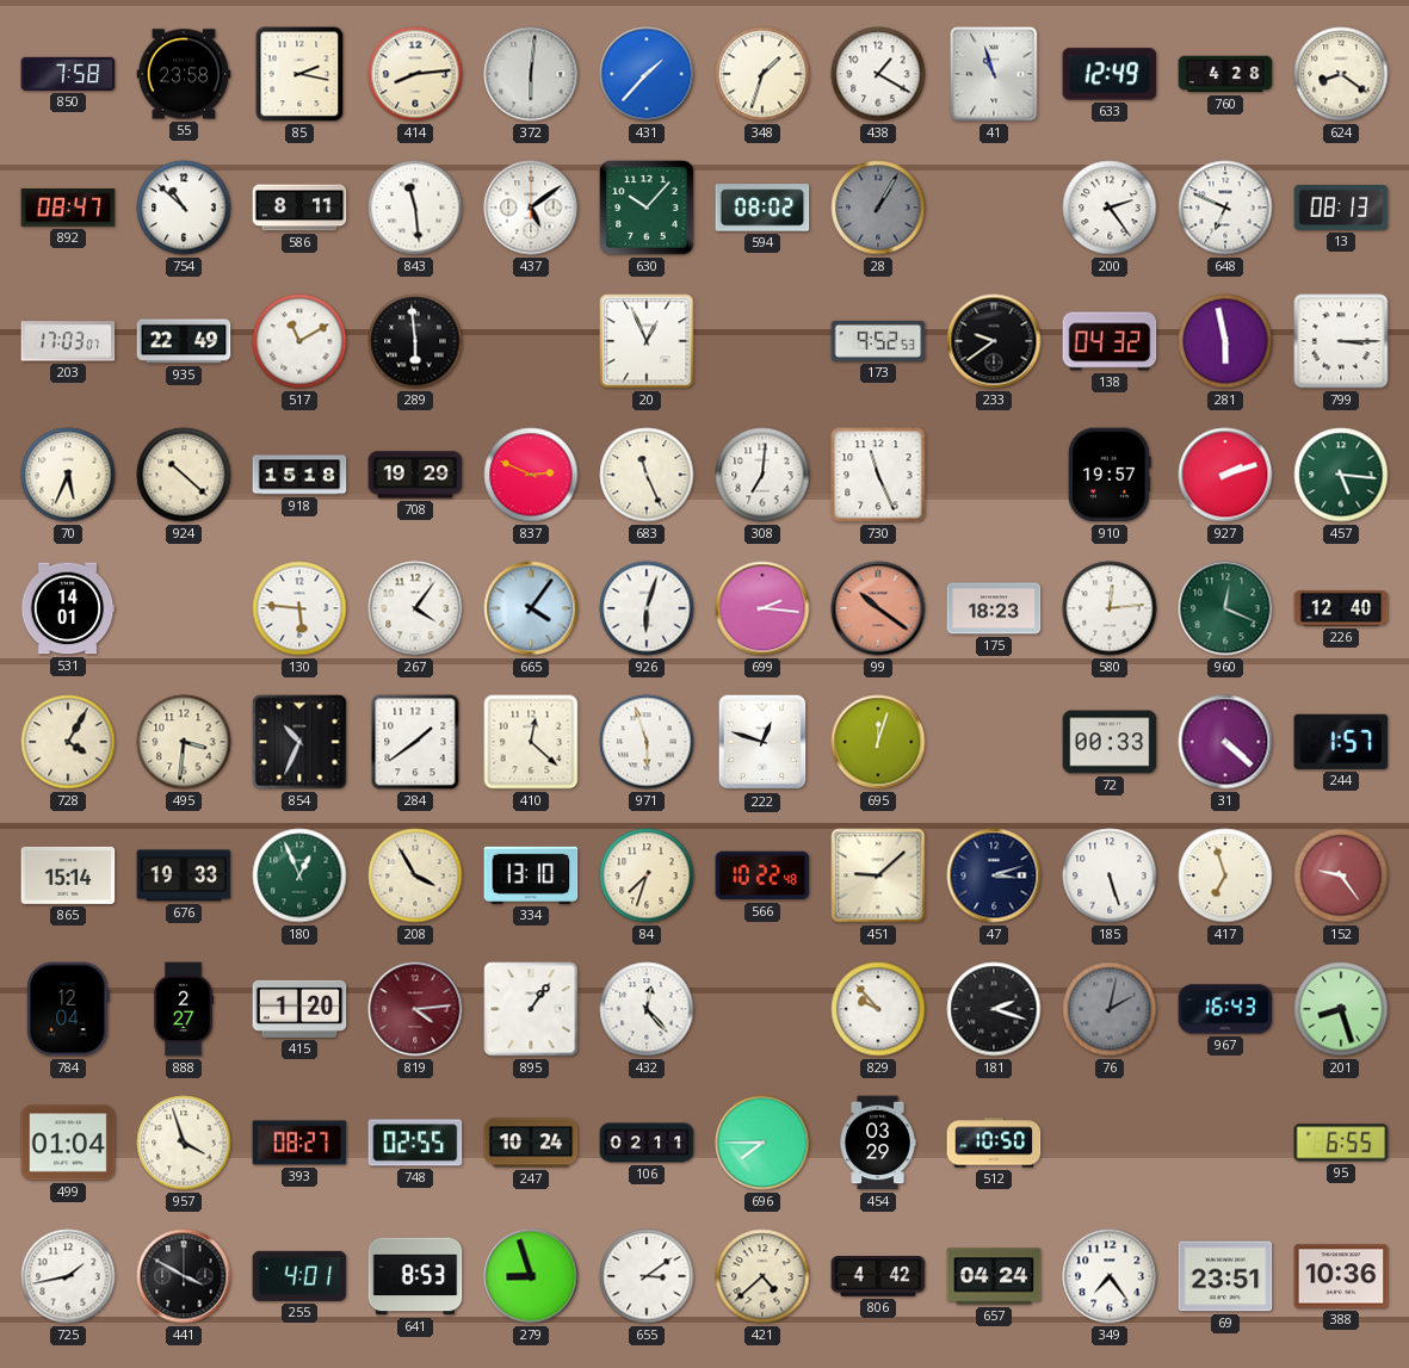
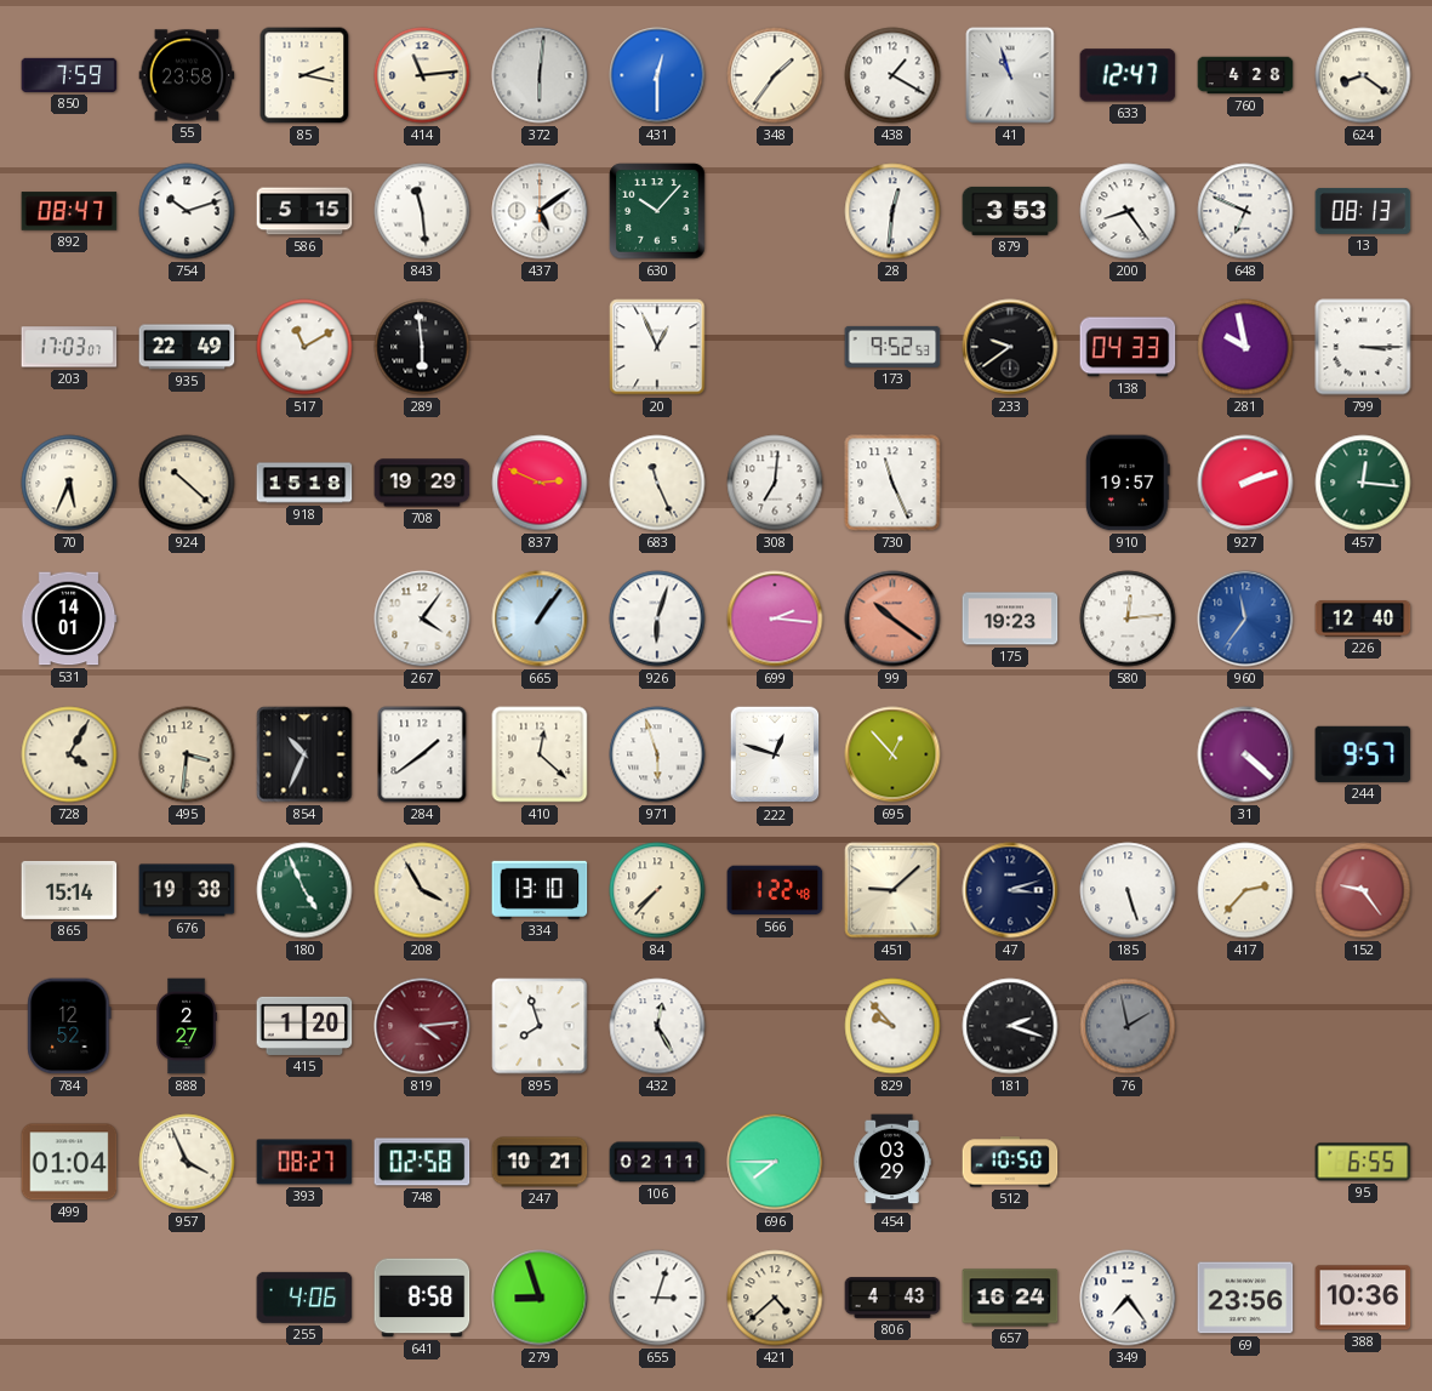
850: 7:58 -> 7:59 (69, 75)
414: 8:14 -> 11:14 (422, 75)
431: 1:37 -> 12:30 (657, 75)
348: 1:33 -> 1:36 (775, 75)
633: 12:49 -> 12:47 (1128, 75)
754: 10:52 -> 10:12 (187, 211)
586: 8:11 -> 5:15 (304, 211)
594: 08:02 -> none (762, 208)
28: 1:05 -> 12:31 (892, 211)
28 dial: grey -> white (892, 211)
879: none -> 3:53 (1010, 211)
200: 2:24 -> 8:24 (1128, 211)
138: 04:32 -> 04:33 (1128, 347)
281: 5:58 -> 9:58 (1245, 347)
457: 5:16 -> 12:16 (1363, 483)
130: 5:46 -> none (299, 608)
665: 4:06 -> 1:06 (540, 618)
175: 18:23 -> 19:23 (1010, 618)
960: 12:19 -> 11:36 (1245, 618)
960 dial: green -> blue (1245, 618)
695: 12:03 -> 12:53 (892, 754)
72: 00:33 -> none (1110, 742)
244: 1:57 -> 9:57 (1363, 754)
676: 19:33 -> 19:38 (187, 890)
180: 12:56 -> 4:56 (304, 890)
84: 7:33 -> 7:37 (657, 890)
566: 10:22 -> 1:22 (775, 890)
417: 6:57 -> 2:37 (1245, 890)
784: 12:04 -> 12:52 (69, 1026)
895: 1:06 -> 7:57 (540, 1026)
432: 12:23 -> 12:25 (657, 1026)
76: 2:02 -> 1:58 (1128, 1026)
967: 16:43 -> none (1225, 1009)
201: 8:27 -> none (1341, 1009)
957: 3:57 -> 3:56 (187, 1162)
748: 02:55 -> 02:58 (422, 1162)
247: 10:24 -> 10:21 (540, 1162)
725: 1:43 -> none (68, 1276)
441: 3:50 -> none (184, 1276)
255: 4:01 -> 4:06 (304, 1298)
641: 8:53 -> 8:58 (422, 1298)
655: 3:09 -> 3:03 (657, 1298)
806: 4:42 -> 4:43 (892, 1298)
657: 04:24 -> 16:24 (1010, 1298)
69: 23:51 -> 23:56 (1245, 1298)
